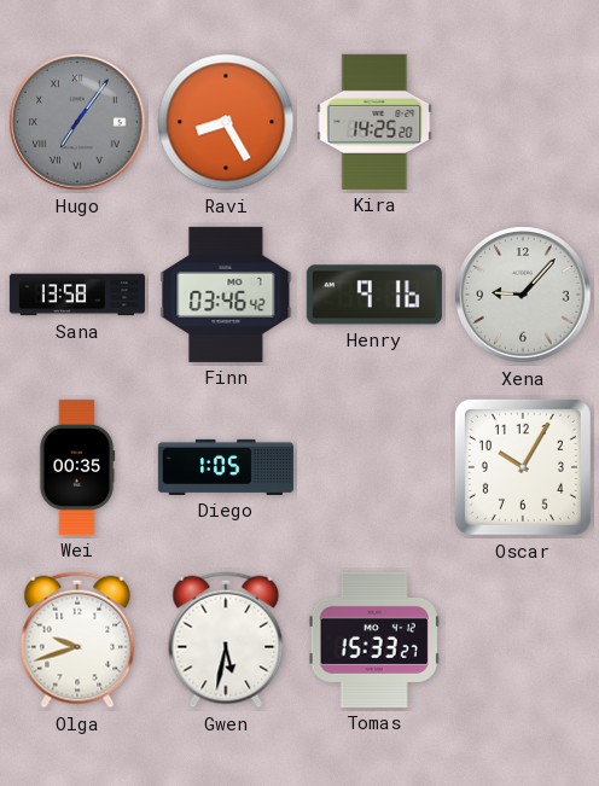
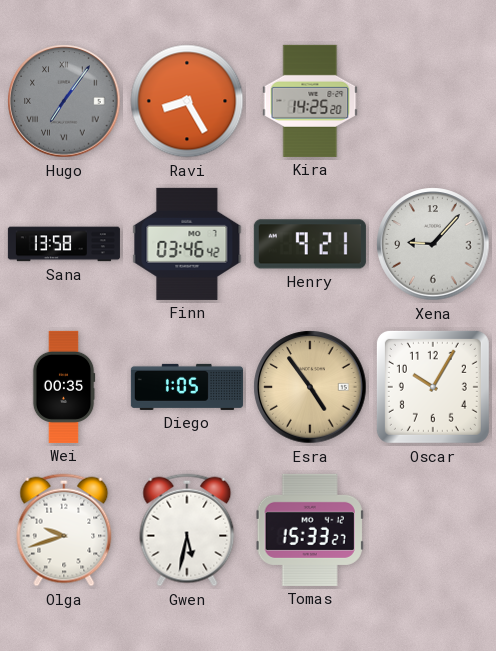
Henry: 9:16 -> 9:21 (310, 244)
Esra: none -> 4:54 (310, 387)
